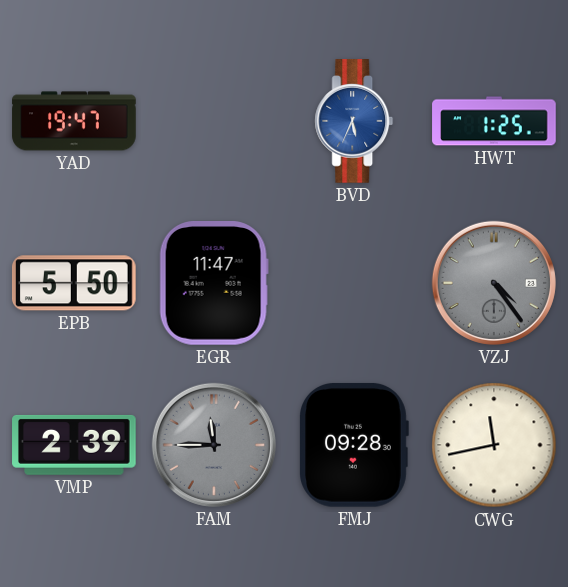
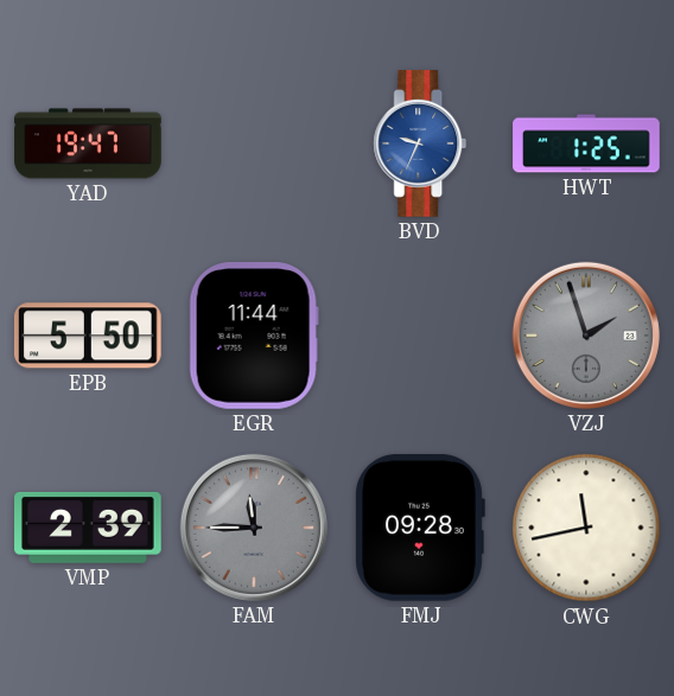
BVD: 5:34 -> 9:34 (420, 143)
EGR: 11:47 -> 11:44 (254, 337)
VZJ: 4:24 -> 1:57 (586, 336)
